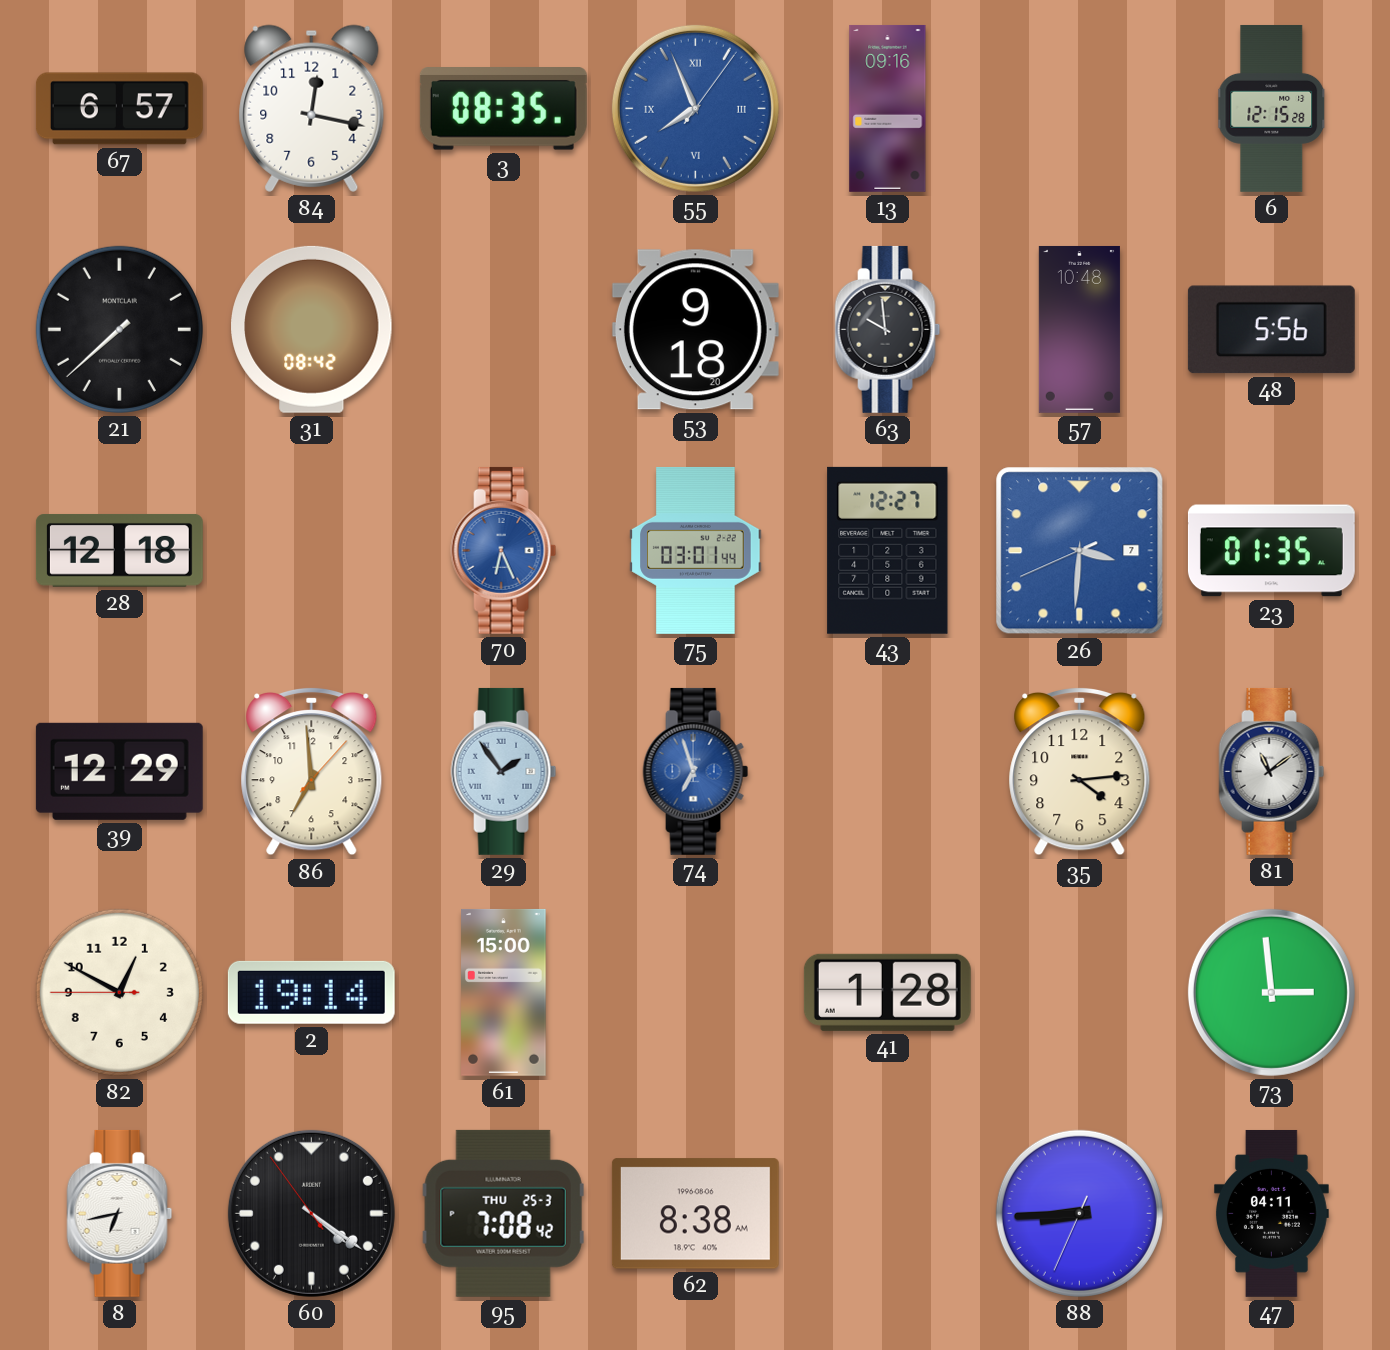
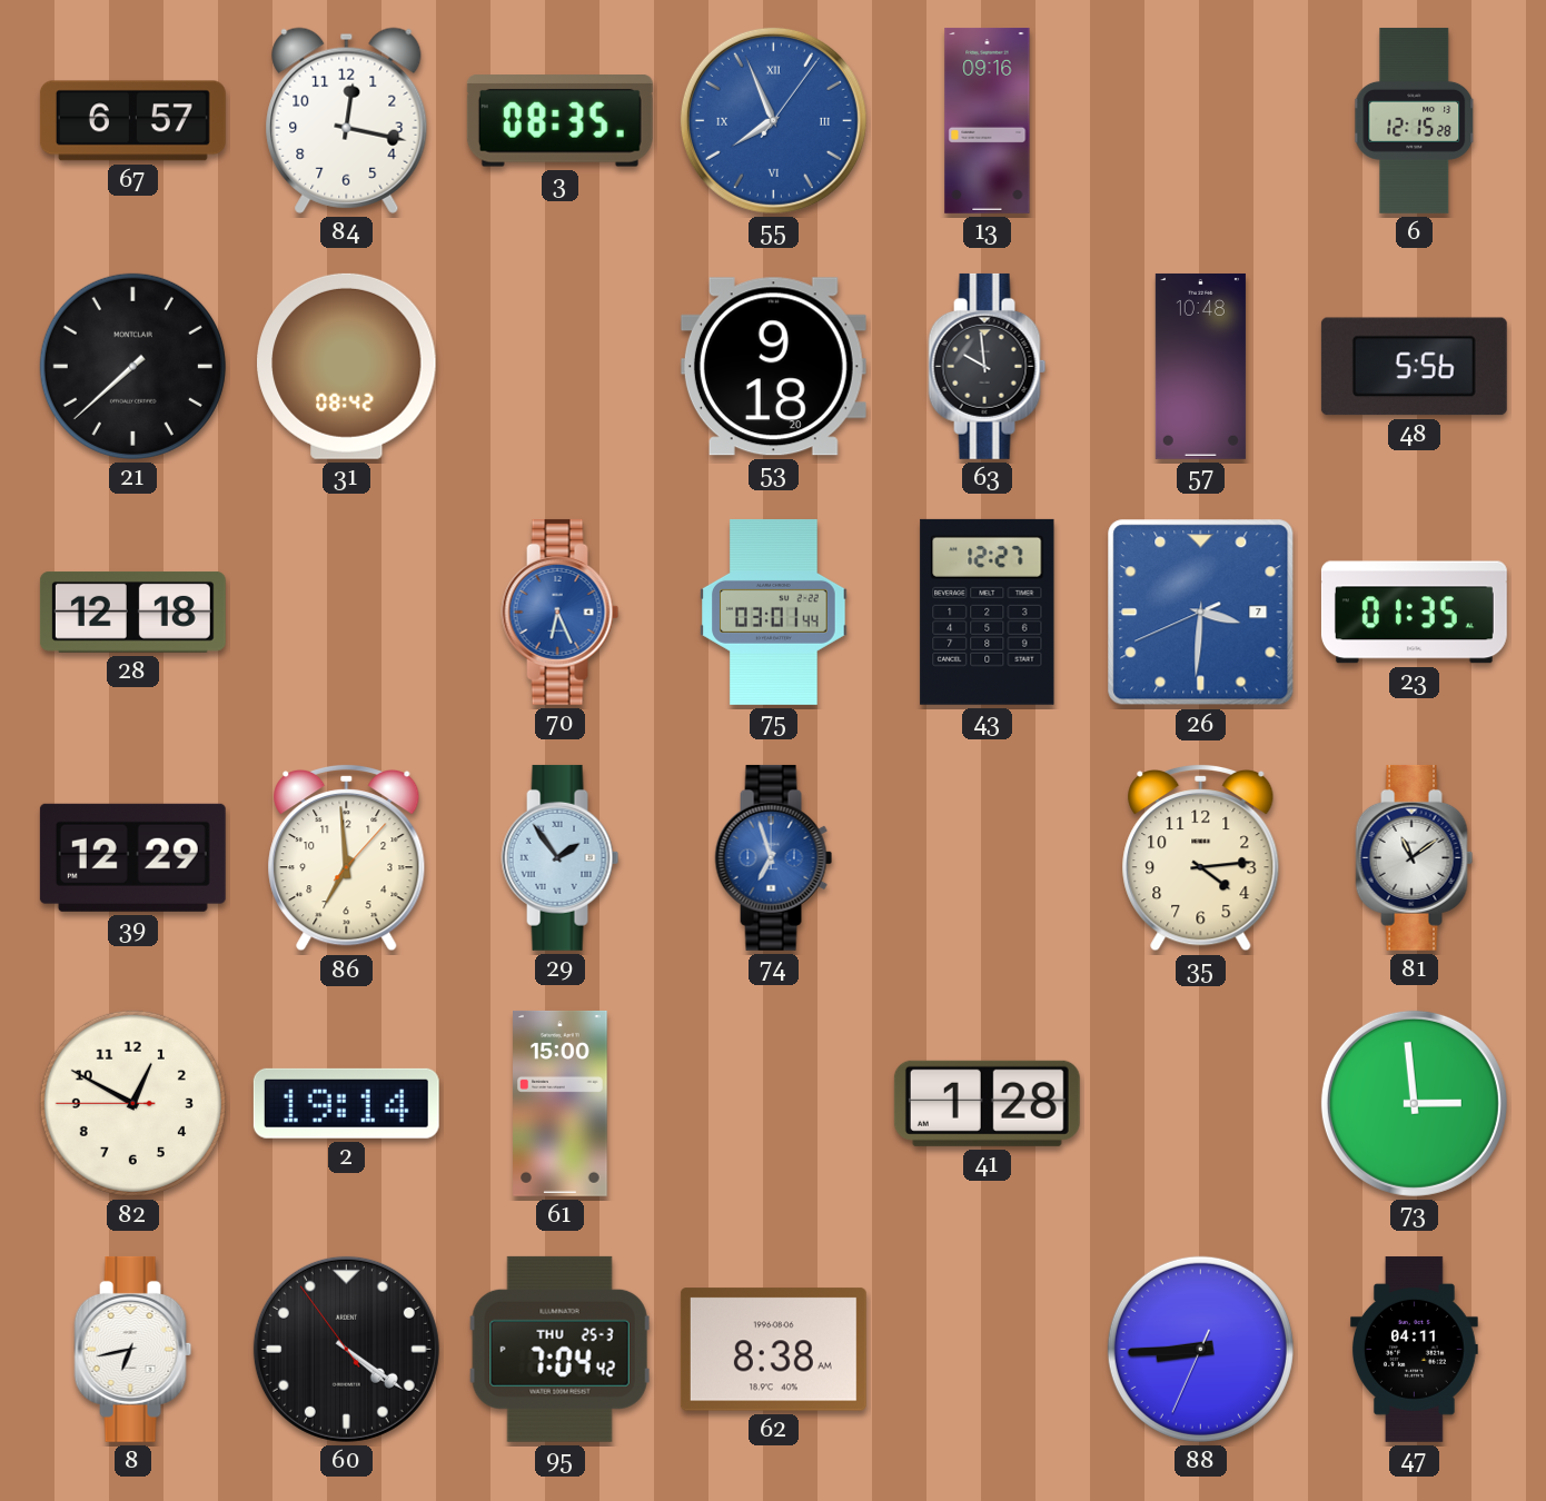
95: 7:08 -> 7:04 (559, 1349)
